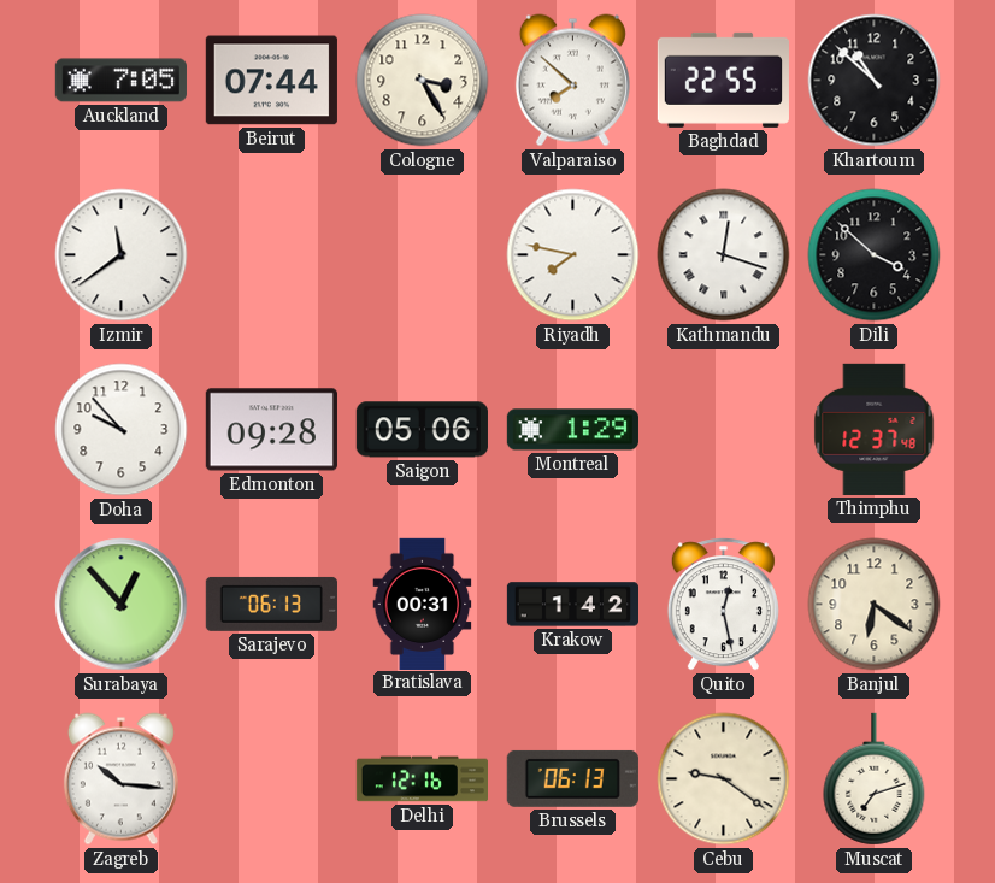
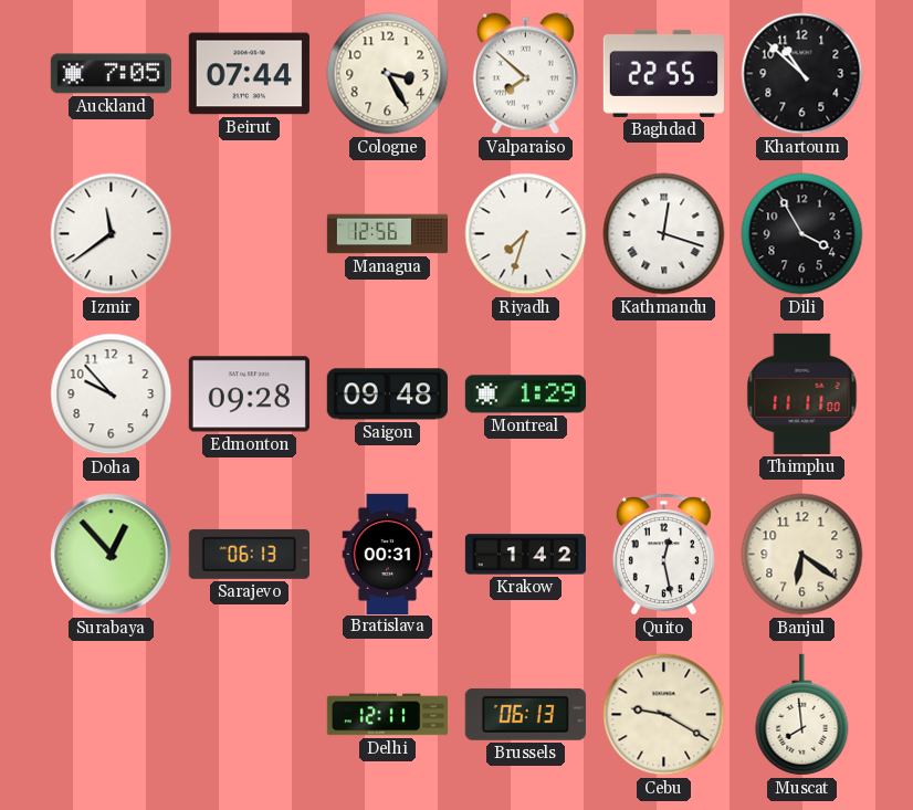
Managua: none -> 12:56 (387, 234)
Riyadh: 7:47 -> 7:33 (526, 234)
Dili: 3:52 -> 3:55 (802, 234)
Saigon: 05:06 -> 09:48 (387, 395)
Thimphu: 12:37 -> 11:11 (802, 393)
Zagreb: 10:16 -> none (120, 779)
Delhi: 12:16 -> 12:11 (387, 715)
Cebu: 9:21 -> 9:20 (664, 715)
Muscat: 7:12 -> 7:59 (802, 715)
